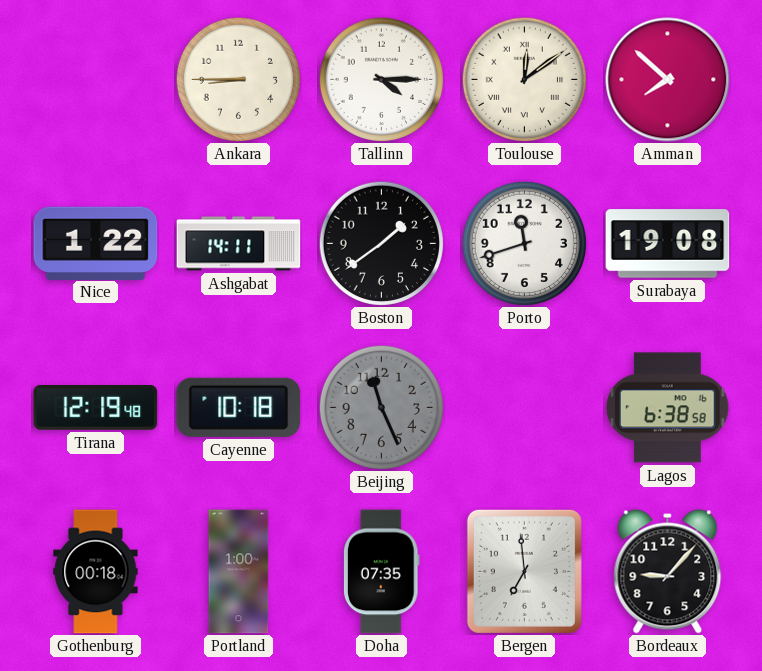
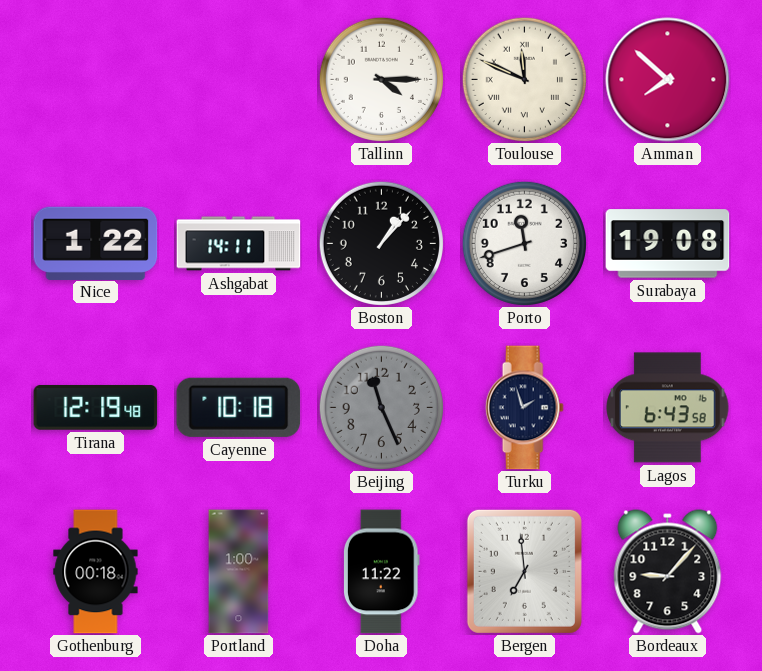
Ankara: 8:45 -> none (238, 79)
Toulouse: 12:09 -> 11:49 (524, 79)
Boston: 1:39 -> 1:07 (381, 243)
Turku: none -> 1:57 (524, 408)
Lagos: 6:38 -> 6:43 (668, 408)
Doha: 07:35 -> 11:22 (382, 572)
